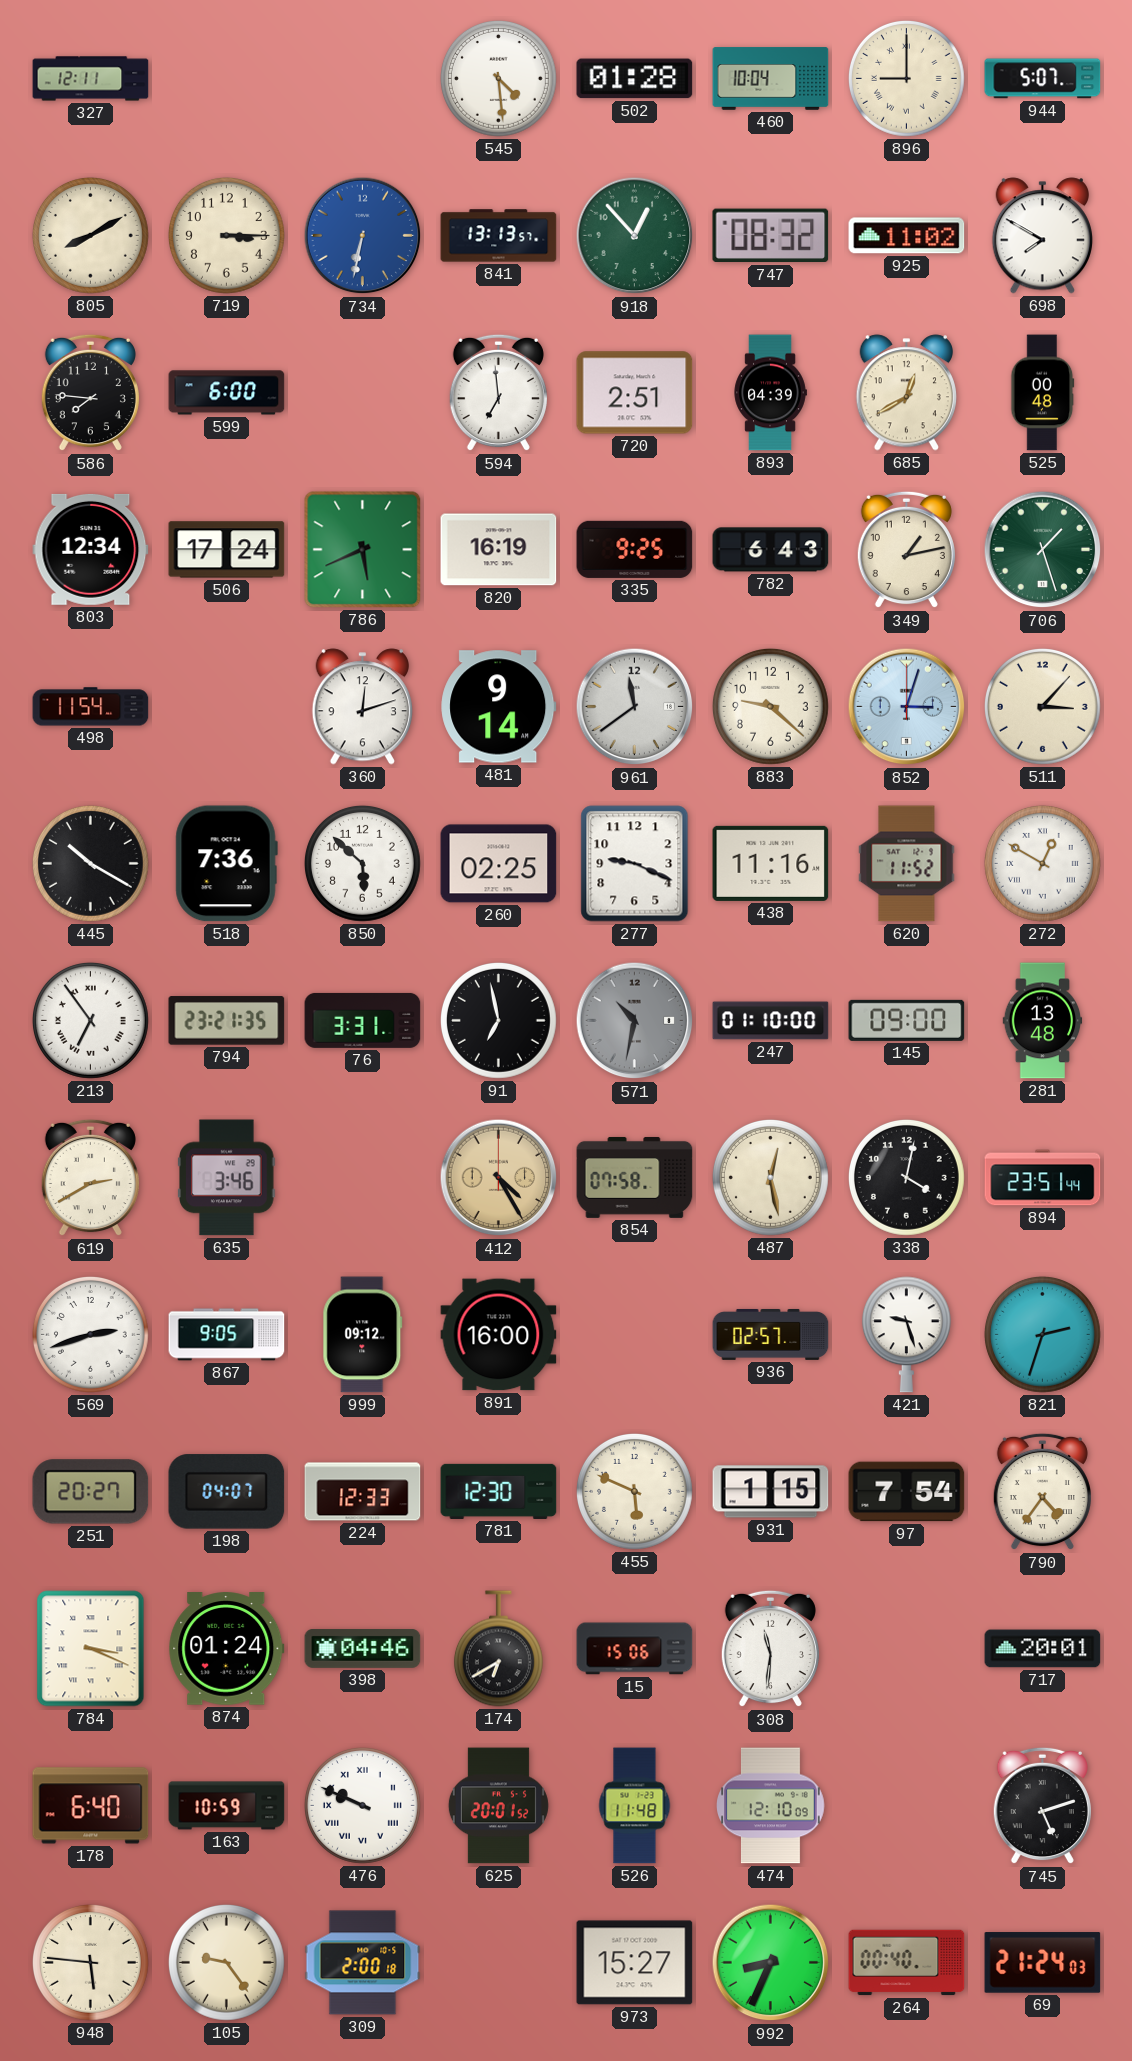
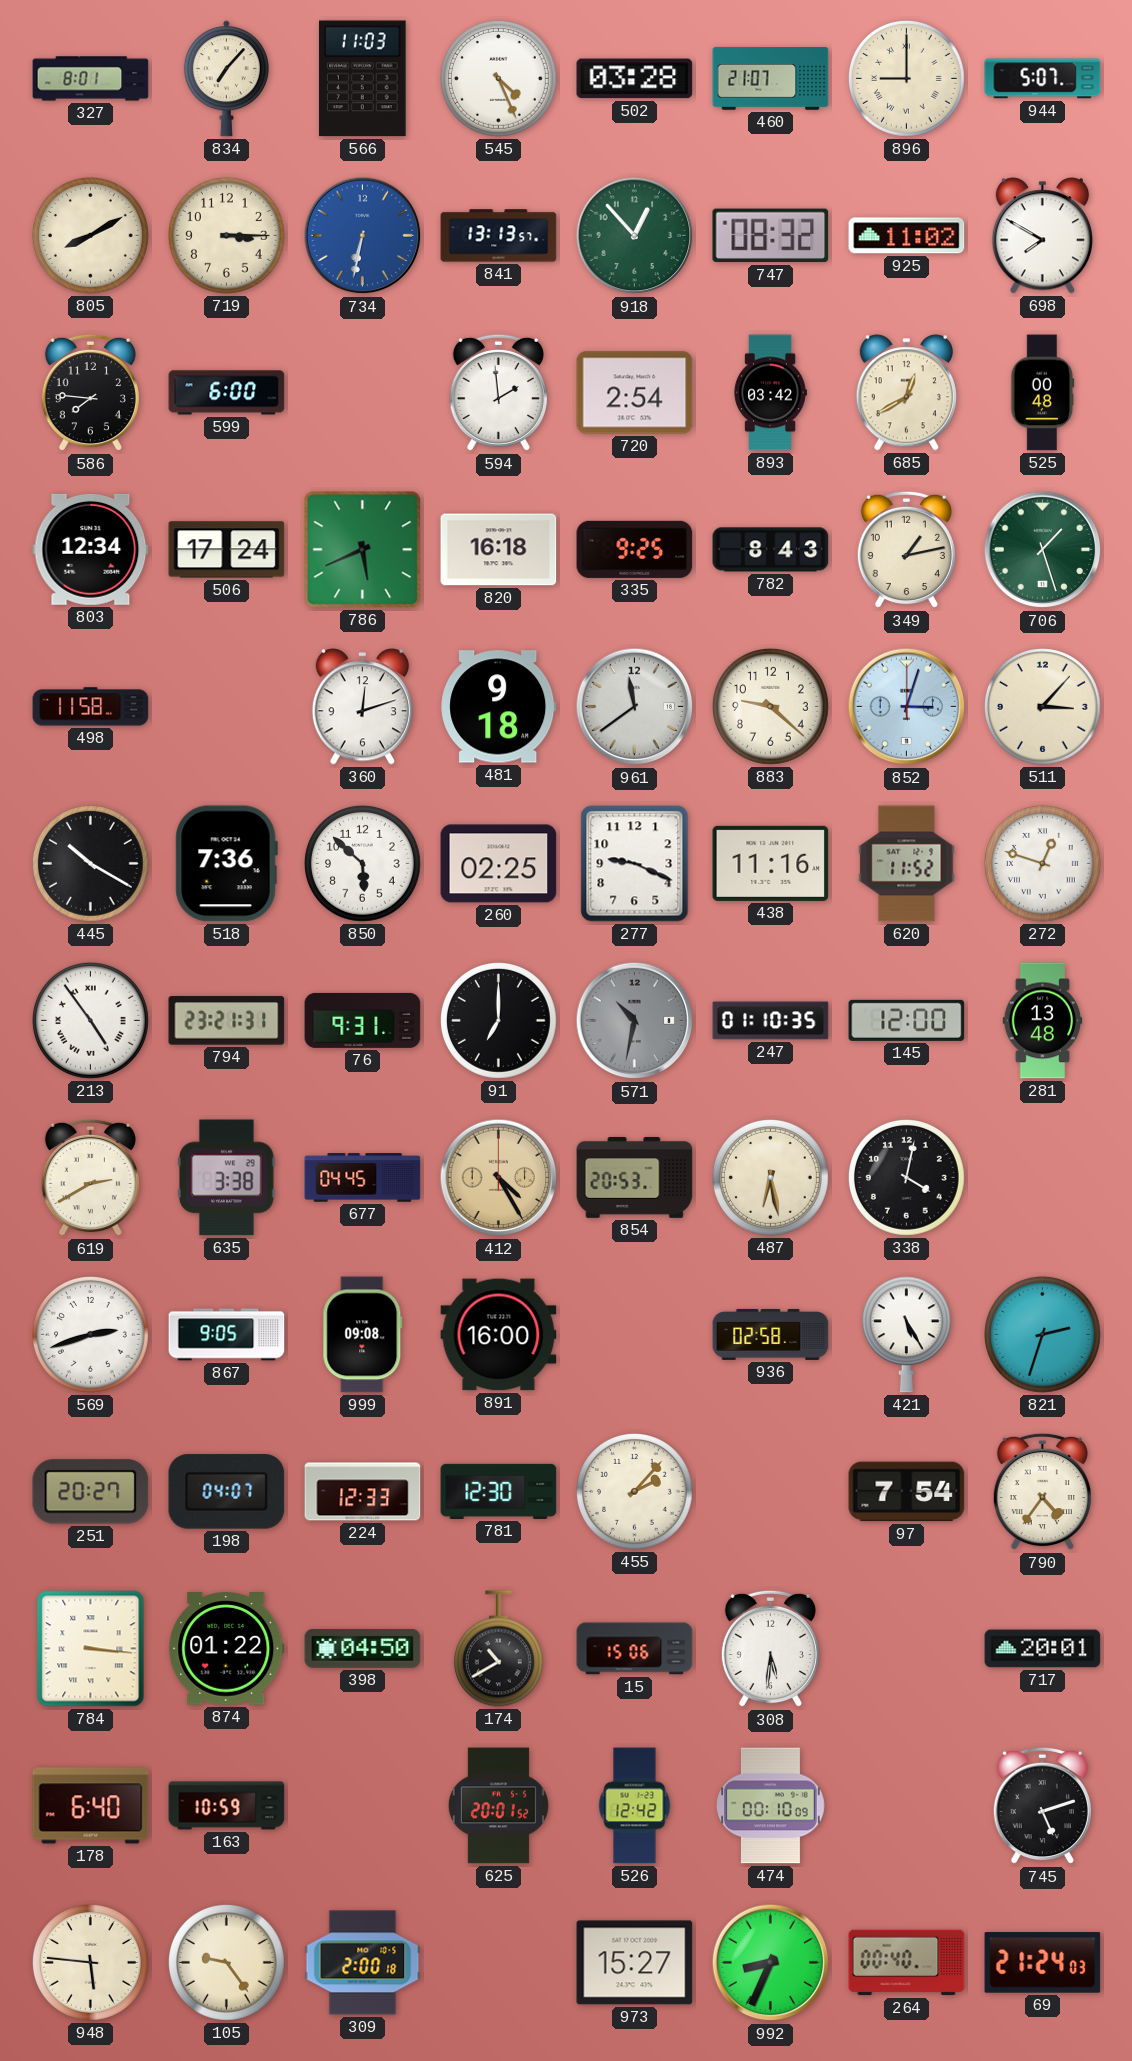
327: 12:11 -> 8:01 (91, 79)
834: none -> 7:07 (226, 79)
566: none -> 11:03 (363, 79)
545: 4:29 -> 4:26 (498, 78)
502: 01:28 -> 03:28 (635, 79)
460: 10:04 -> 21:07 (771, 79)
594: 6:59 -> 1:59 (498, 393)
720: 2:51 -> 2:54 (635, 393)
893: 04:39 -> 03:42 (770, 393)
820: 16:19 -> 16:18 (499, 550)
782: 6:43 -> 8:43 (771, 550)
498: 11:54 -> 11:58 (91, 707)
481: 9:14 -> 9:18 (499, 707)
272: 12:50 -> 12:48 (1042, 863)
213: 6:54 -> 4:54 (90, 1020)
794: 23:21:35 -> 23:21:31 (227, 1021)
76: 3:31 -> 9:31 (363, 1020)
91: 6:58 -> 7:00 (498, 1020)
247: 01:10:00 -> 01:10:35 (771, 1021)
145: 09:00 -> 12:00 (907, 1020)
635: 3:46 -> 3:38 (227, 1178)
677: none -> 04:45 (363, 1178)
854: 07:58 -> 20:53 (635, 1177)
487: 12:28 -> 6:28 (770, 1177)
894: 23:51 -> none (1043, 1178)
999: 09:12 -> 09:08 (363, 1335)
936: 02:57 -> 02:58 (771, 1334)
421: 9:27 -> 5:25 (906, 1335)
455: 5:49 -> 2:07 (634, 1491)
931: 1:15 -> none (771, 1492)
784: 3:19 -> 3:16 (91, 1649)
874: 01:24 -> 01:22 (227, 1649)
398: 04:46 -> 04:50 (363, 1649)
174: 6:40 -> 10:40 (498, 1649)
308: 11:31 -> 5:31 (770, 1649)
476: 9:49 -> none (362, 1805)
526: 11:48 -> 12:42 (635, 1806)
474: 12:10 -> 00:10 (771, 1806)
